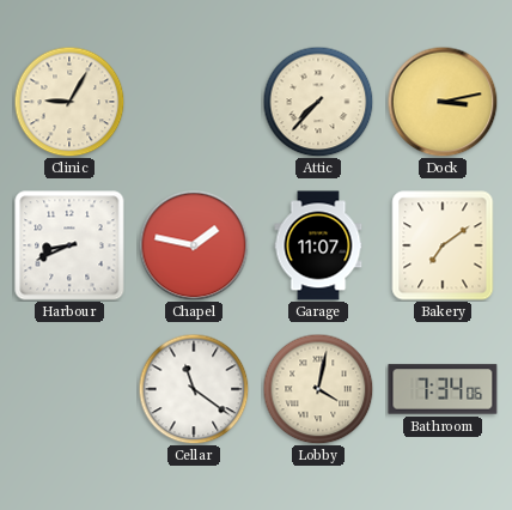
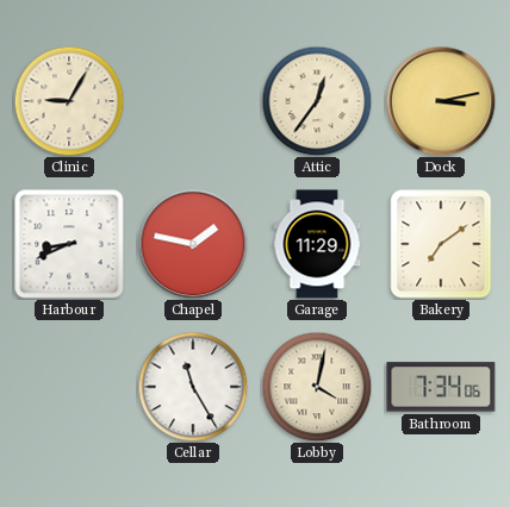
Attic: 7:37 -> 12:36 (317, 101)
Garage: 11:07 -> 11:29 (317, 244)
Cellar: 11:21 -> 11:25 (193, 387)
